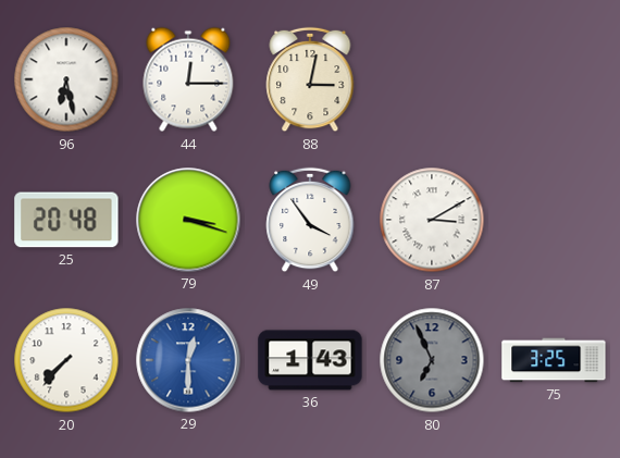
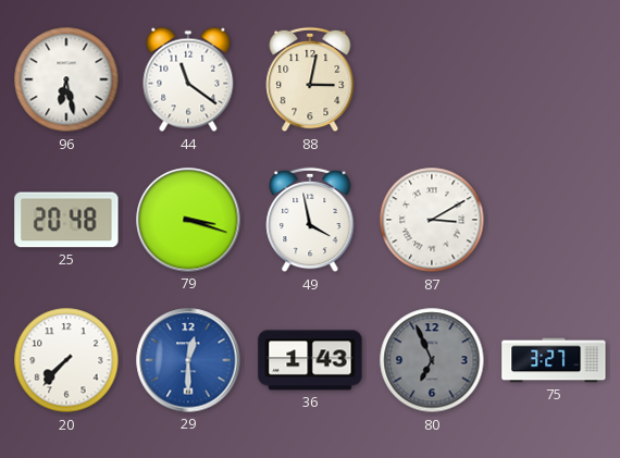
44: 12:15 -> 11:21 (188, 79)
49: 3:54 -> 3:58 (310, 220)
75: 3:25 -> 3:27 (554, 360)
